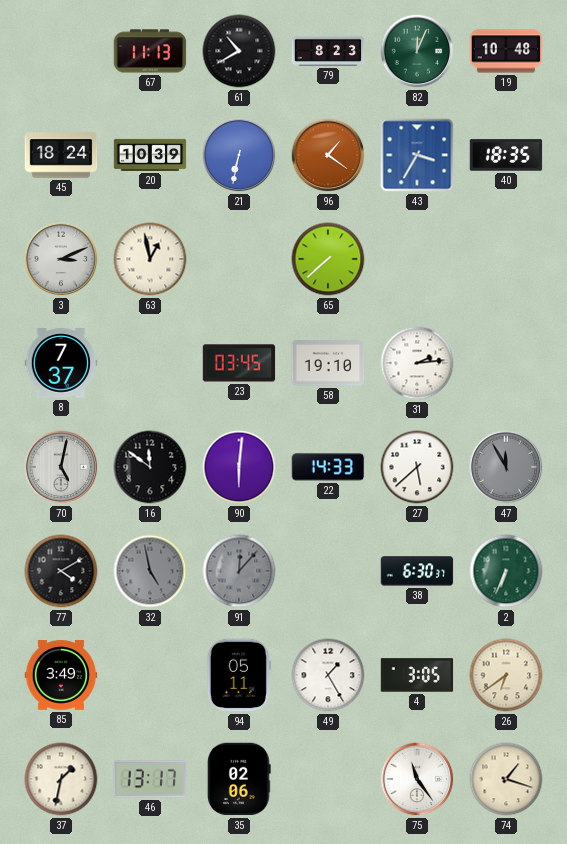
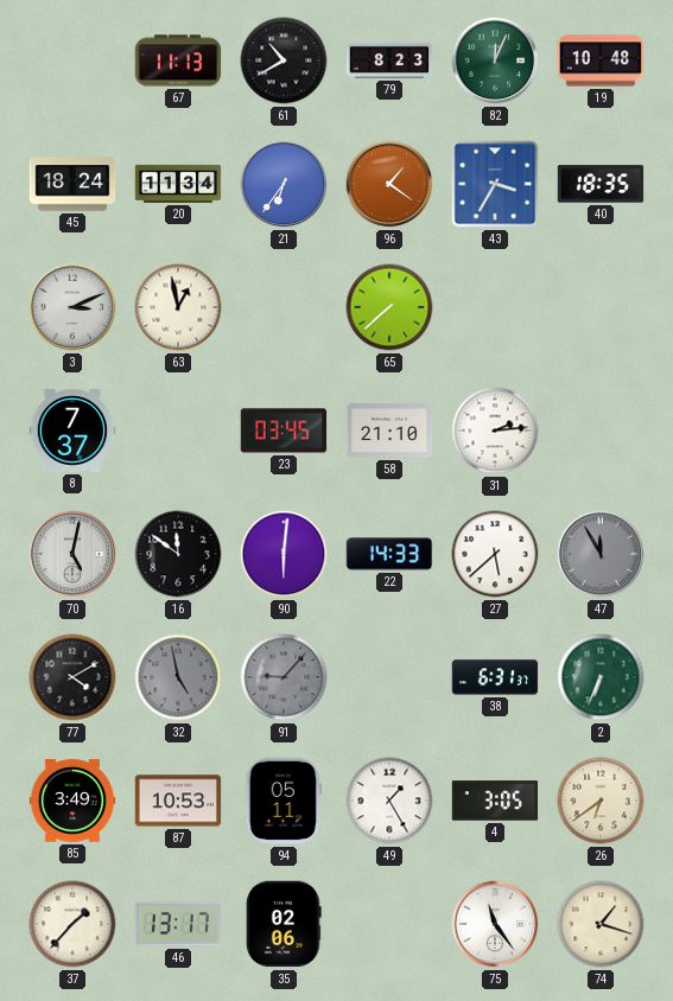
20: 10:39 -> 11:34 (178, 184)
21: 6:32 -> 6:36 (284, 184)
58: 19:10 -> 21:10 (389, 432)
91: 12:07 -> 9:07 (284, 677)
38: 6:30 -> 6:31 (495, 677)
87: none -> 10:53 (178, 801)
37: 1:32 -> 1:37 (72, 924)
